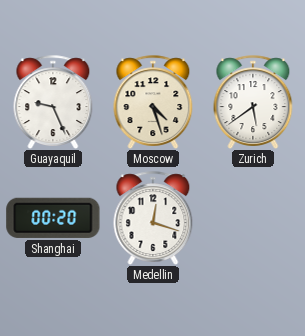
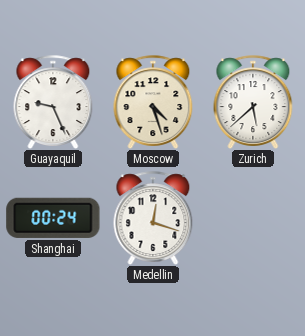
Zurich: 5:39 -> 5:38 (253, 102)
Shanghai: 00:20 -> 00:24 (53, 218)
